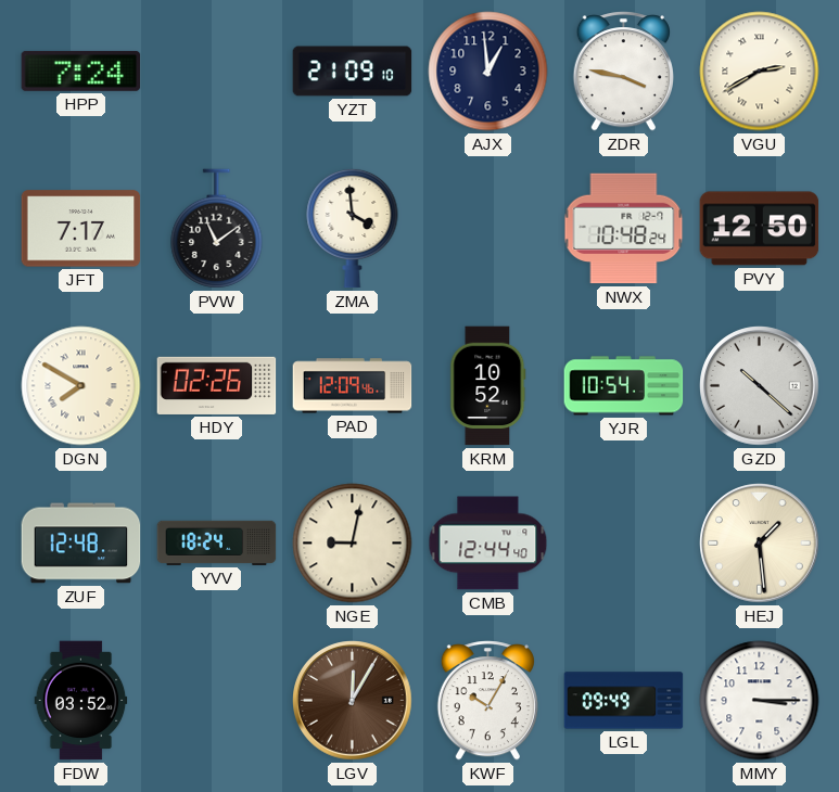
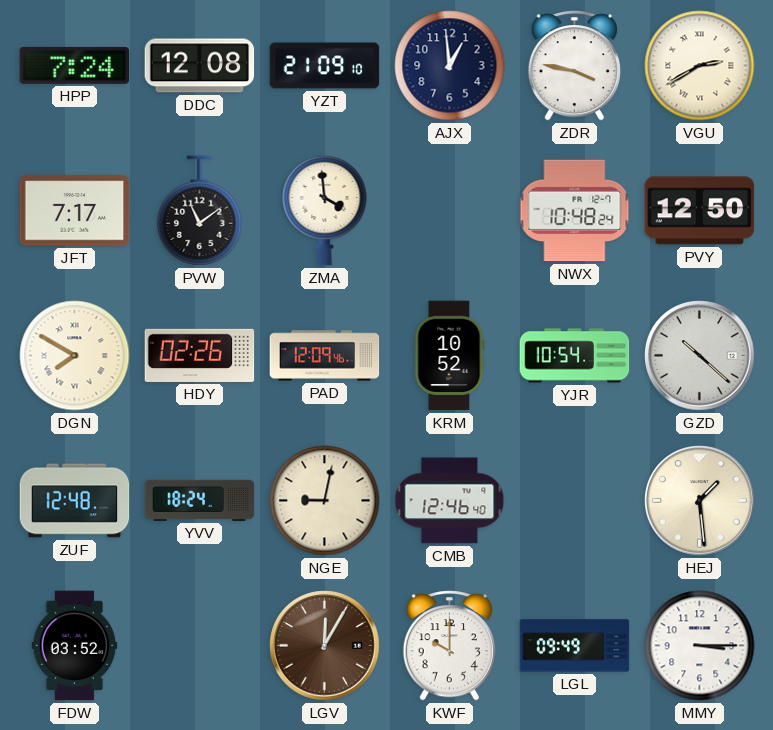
DDC: none -> 12:08 (200, 66)
CMB: 12:44 -> 12:46 (450, 501)
KWF: 10:05 -> 10:00 (449, 646)
